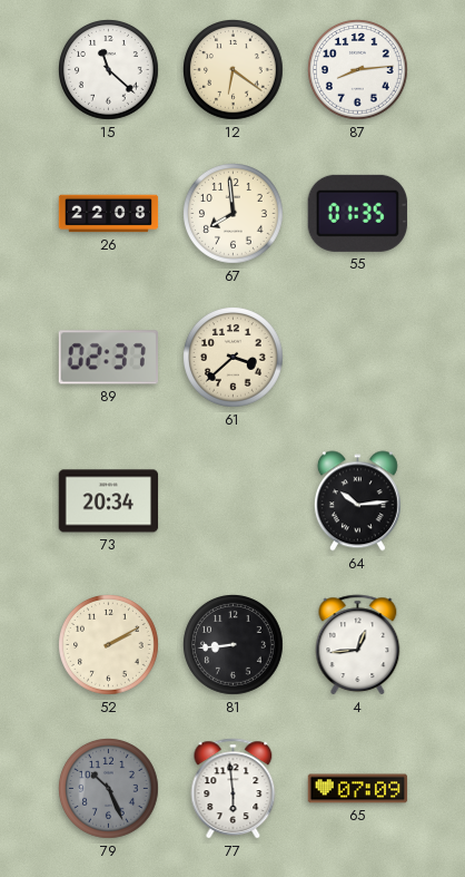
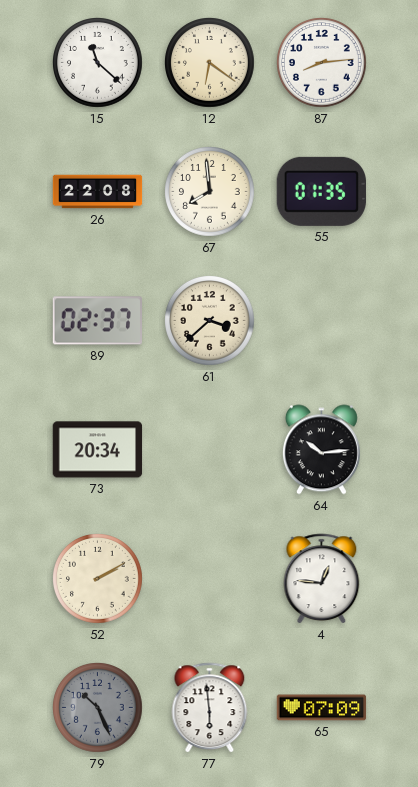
81: 8:44 -> none (234, 645)
4: 12:44 -> 12:46 (322, 579)
